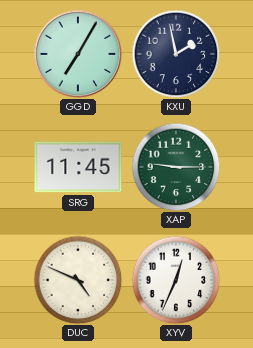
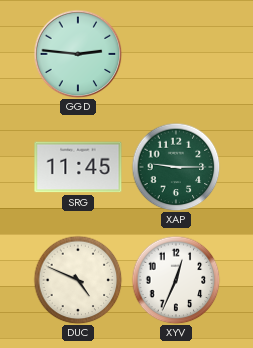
GGD: 7:05 -> 2:46 (78, 54)
KXU: 1:58 -> none (176, 54)
